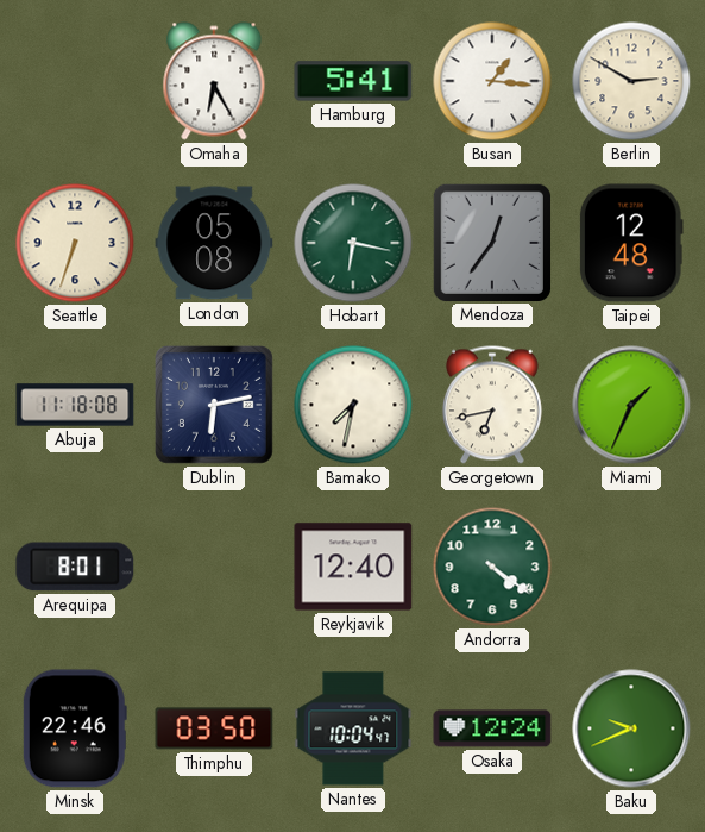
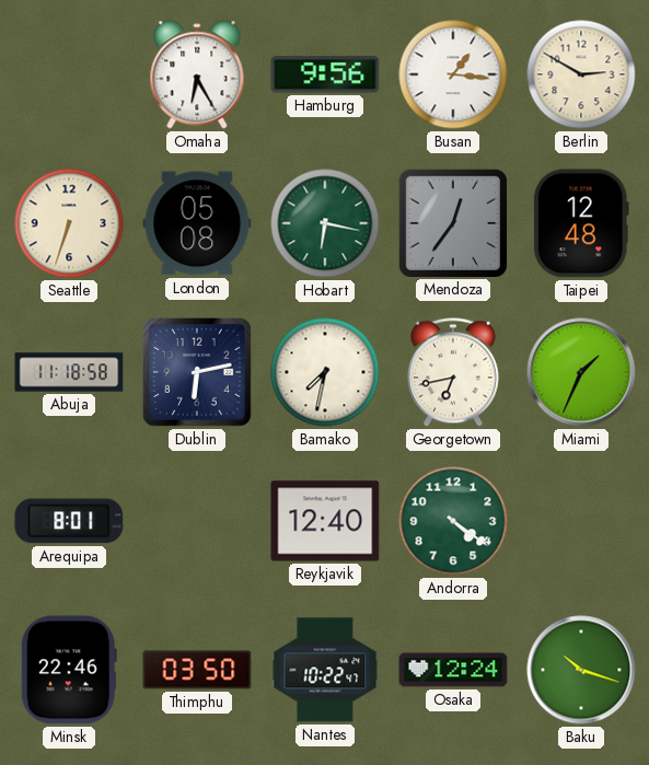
Hamburg: 5:41 -> 9:56 (325, 74)
Abuja: 11:18:08 -> 11:18:58 (69, 372)
Nantes: 10:04 -> 10:22 (325, 670)
Baku: 9:41 -> 10:18 (581, 670)
